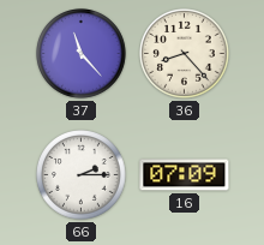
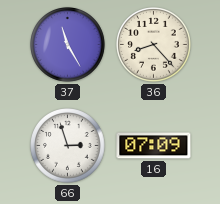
37: 11:23 -> 11:25 (68, 45)
66: 2:15 -> 2:57 (68, 146)
